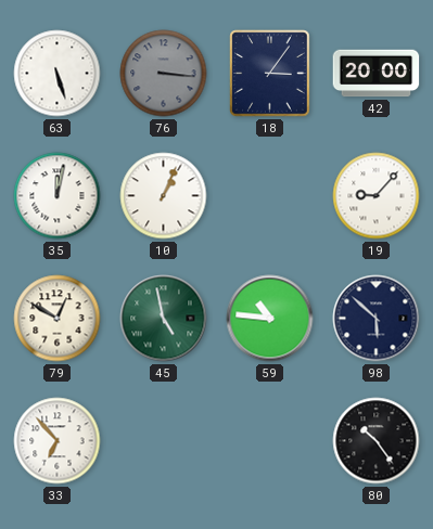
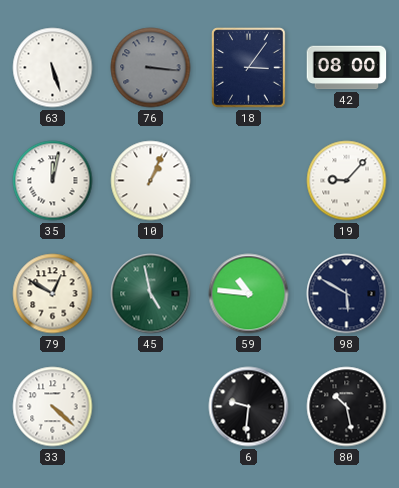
42: 20:00 -> 08:00 (347, 68)
98: 5:52 -> 5:50 (347, 294)
33: 6:53 -> 4:22 (53, 407)
6: none -> 9:31 (249, 407)
80: 10:24 -> 10:28 (347, 407)
